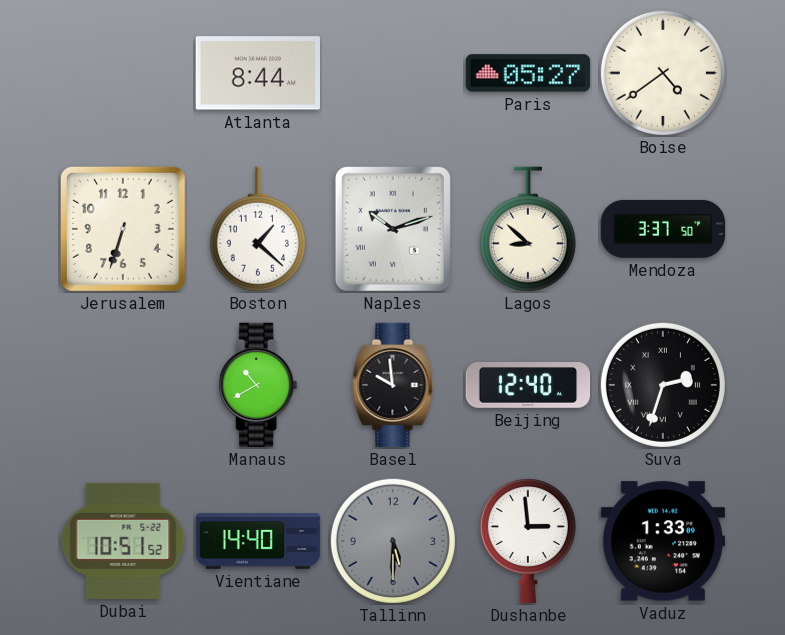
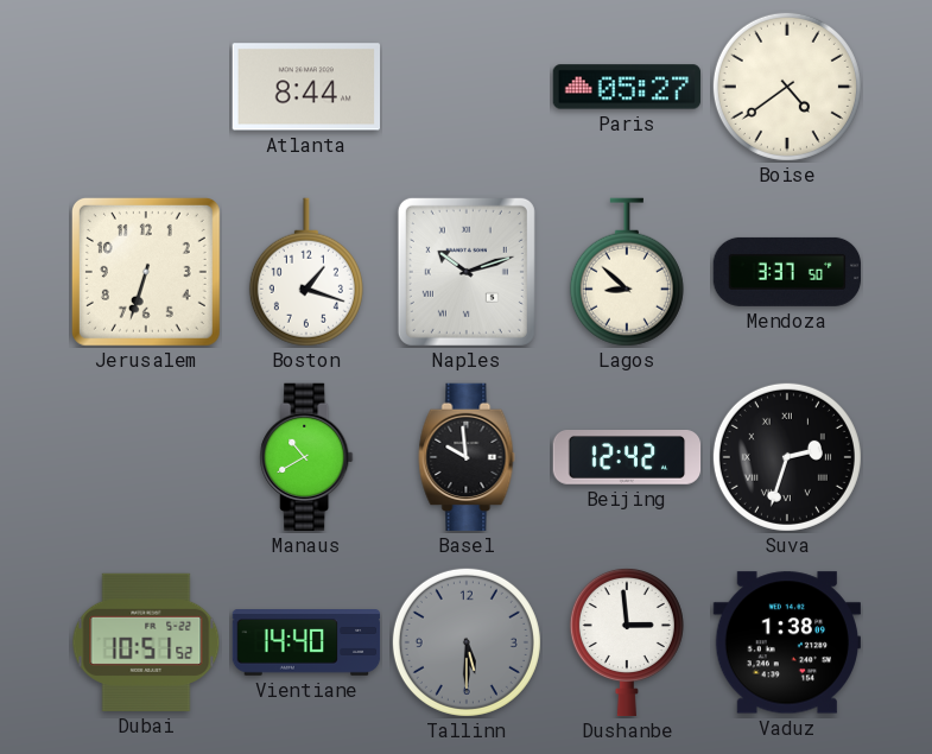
Boston: 1:22 -> 1:18 (306, 272)
Beijing: 12:40 -> 12:42 (627, 458)
Vaduz: 1:33 -> 1:38 (786, 642)
